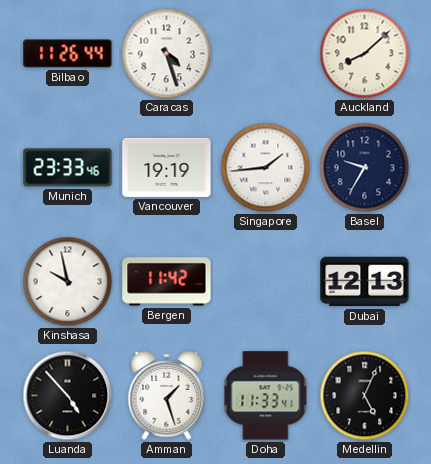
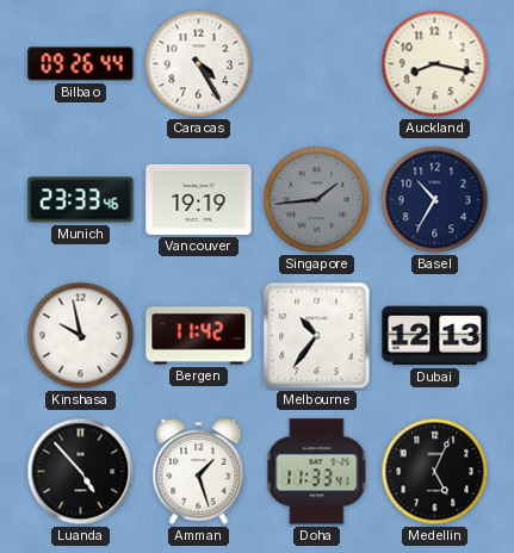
Bilbao: 11:26 -> 09:26 (81, 64)
Caracas: 4:27 -> 4:25 (199, 64)
Auckland: 8:08 -> 8:17 (435, 64)
Singapore dial: white -> grey (317, 200)
Basel: 9:35 -> 10:35 (435, 200)
Melbourne: none -> 10:36 (317, 336)
